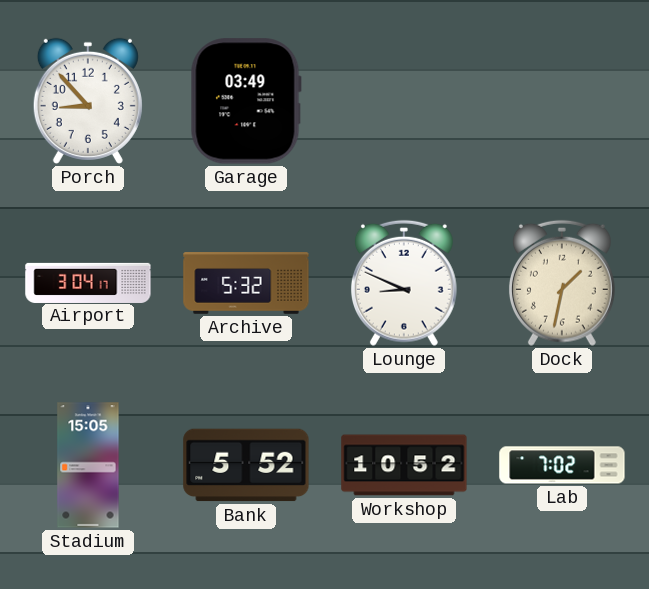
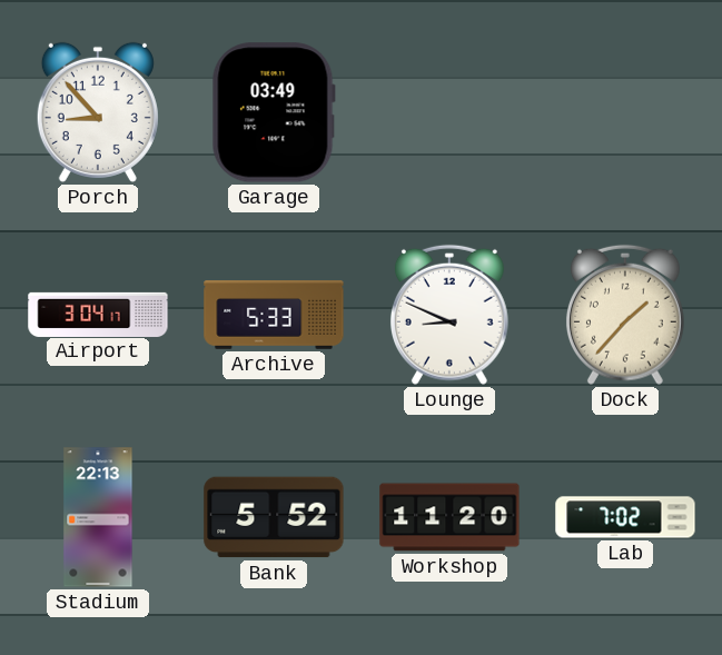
Archive: 5:32 -> 5:33 (274, 315)
Dock: 1:32 -> 1:37 (625, 315)
Stadium: 15:05 -> 22:13 (98, 517)
Workshop: 10:52 -> 11:20 (449, 517)
